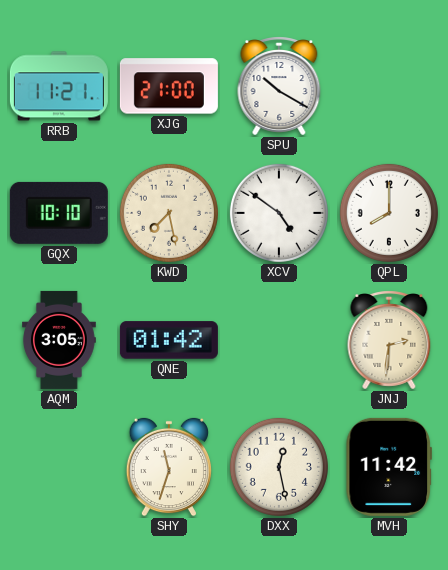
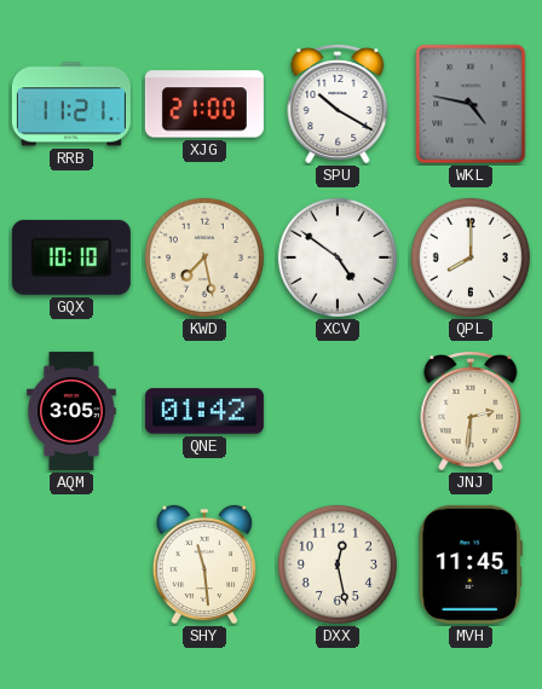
WKL: none -> 4:47 (471, 104)
SHY: 11:33 -> 11:29 (204, 564)
MVH: 11:42 -> 11:45 (471, 564)
